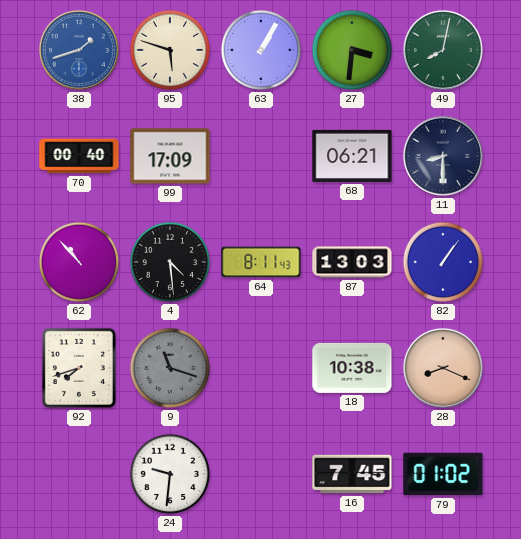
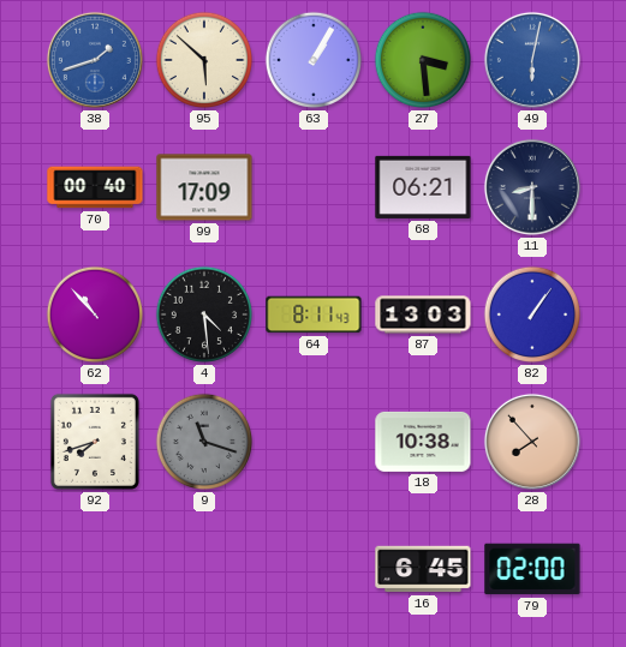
95: 5:48 -> 5:52 (204, 60)
27: 3:31 -> 3:29 (423, 60)
49: 8:02 -> 6:02 (532, 60)
49 dial: green -> blue (532, 60)
28: 8:19 -> 7:53 (532, 442)
24: 9:31 -> none (170, 474)
16: 7:45 -> 6:45 (423, 569)
79: 01:02 -> 02:00 (532, 569)
